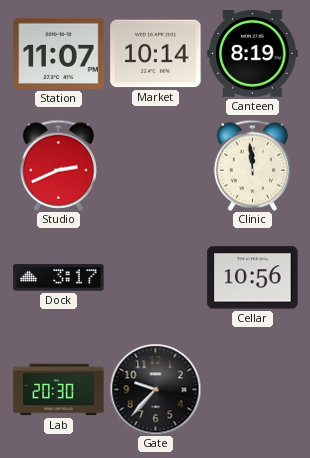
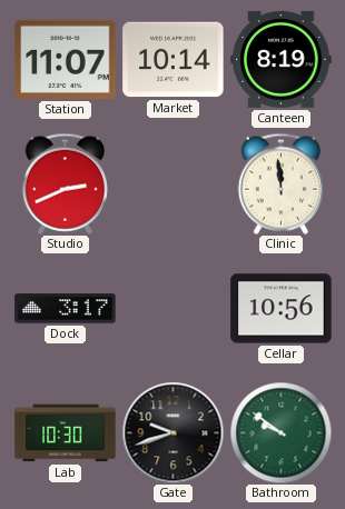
Lab: 20:30 -> 10:30 (66, 433)
Gate: 9:37 -> 9:42 (172, 432)
Bathroom: none -> 9:51 (280, 432)
